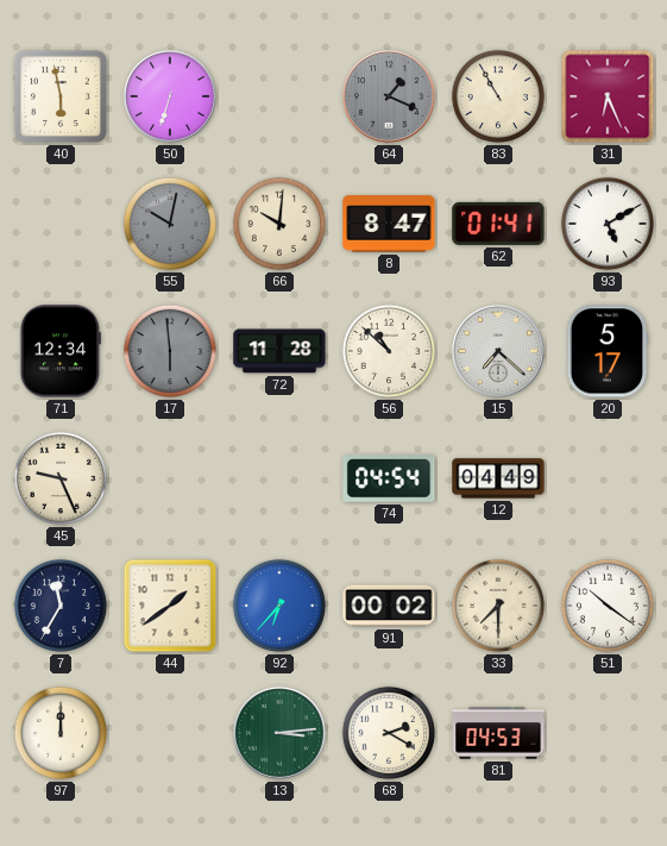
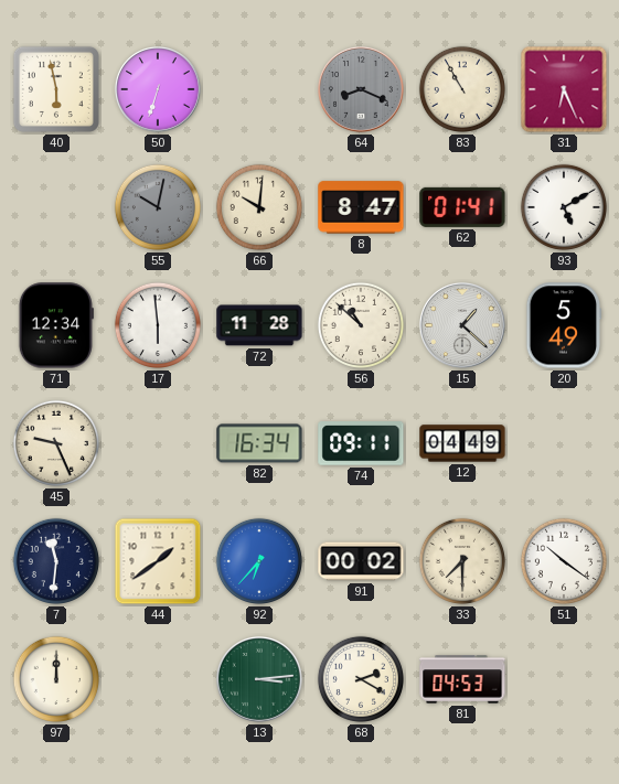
64: 1:19 -> 8:19 (361, 89)
17 dial: grey -> white (158, 325)
15: 7:22 -> 1:22 (462, 325)
20: 5:17 -> 5:49 (564, 325)
82: none -> 16:34 (259, 443)
74: 04:54 -> 09:11 (361, 443)
7: 11:35 -> 11:31 (56, 561)
